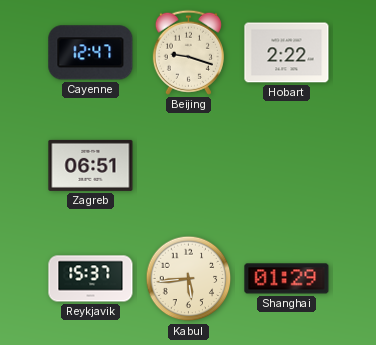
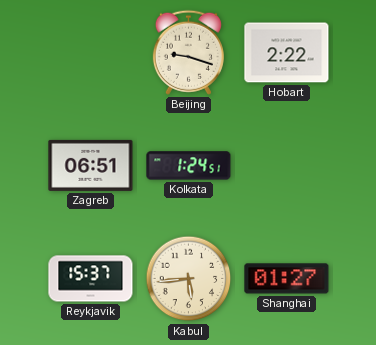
Cayenne: 12:47 -> none (91, 53)
Kolkata: none -> 1:24 (189, 166)
Shanghai: 01:29 -> 01:27 (287, 279)
